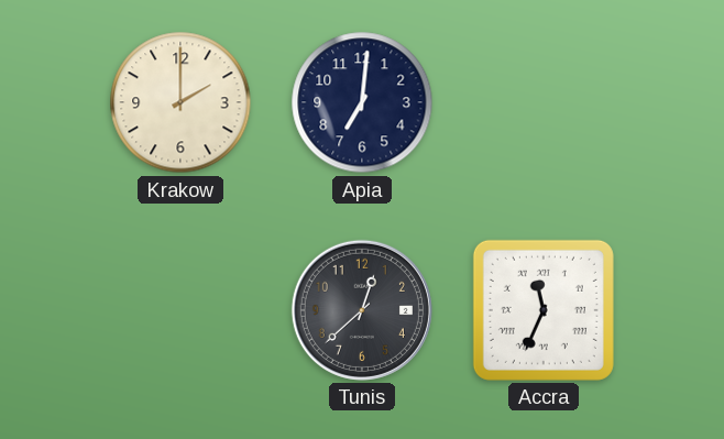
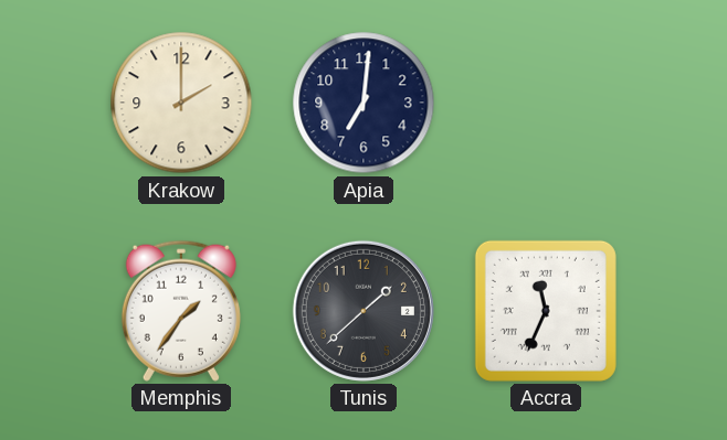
Memphis: none -> 1:36 (181, 311)
Tunis: 12:38 -> 1:38 (363, 311)
